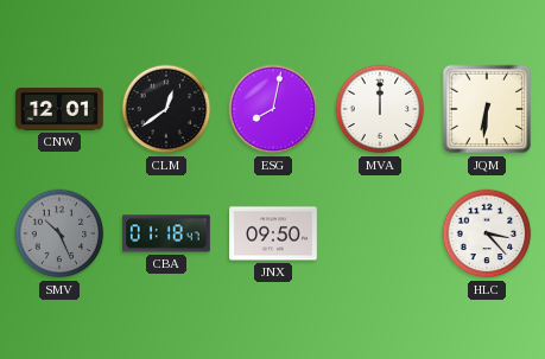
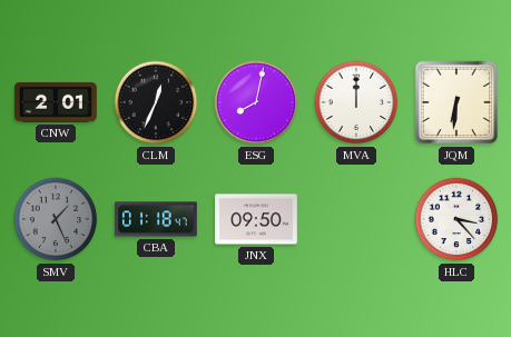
CNW: 12:01 -> 2:01 (56, 102)
CLM: 12:39 -> 12:34 (156, 102)
SMV: 10:26 -> 1:26 (56, 219)
